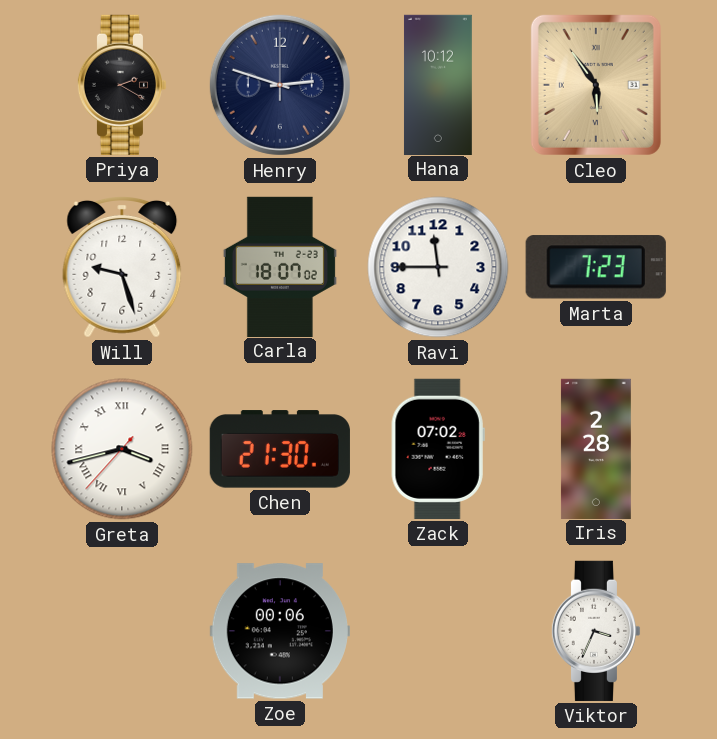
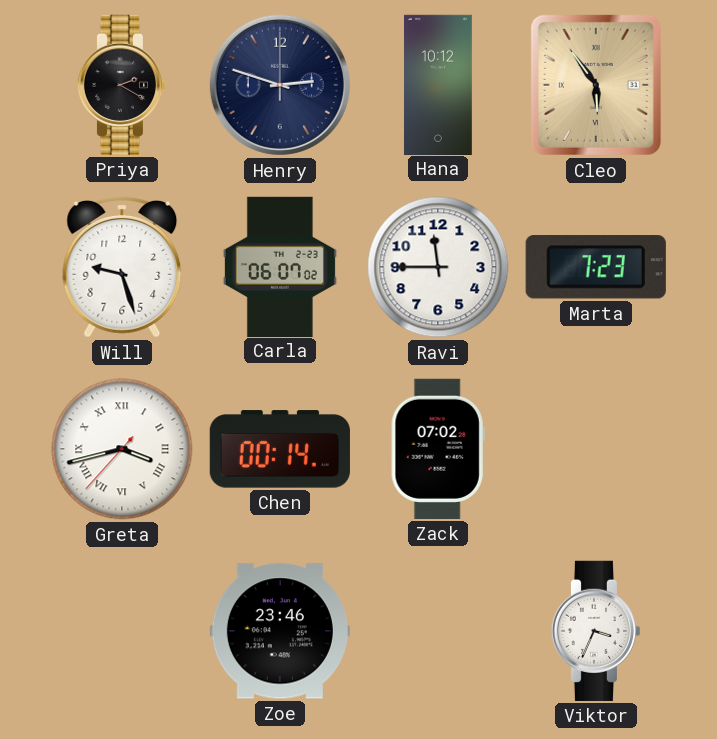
Carla: 18:07 -> 06:07 (280, 266)
Chen: 21:30 -> 00:14 (280, 449)
Iris: 2:28 -> none (596, 448)
Zoe: 00:06 -> 23:46 (280, 631)
